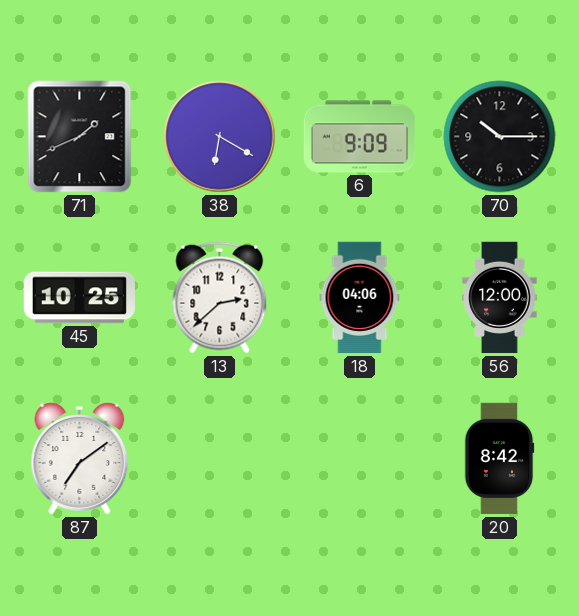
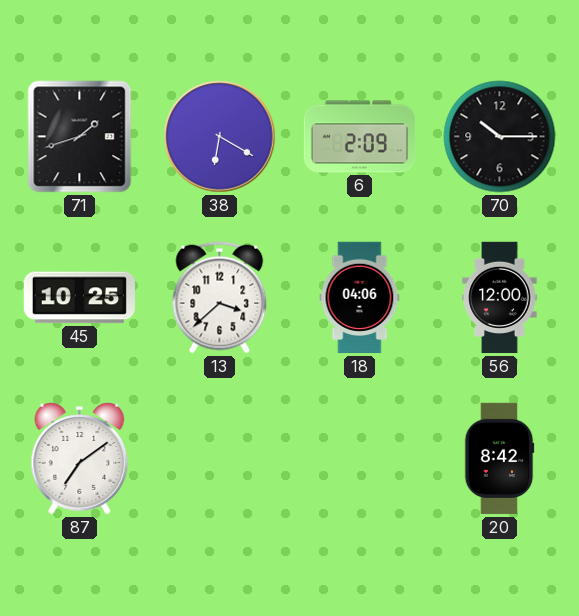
71: 1:41 -> 1:42 (80, 137)
6: 9:09 -> 2:09 (360, 137)
13: 2:38 -> 3:38 (220, 298)
